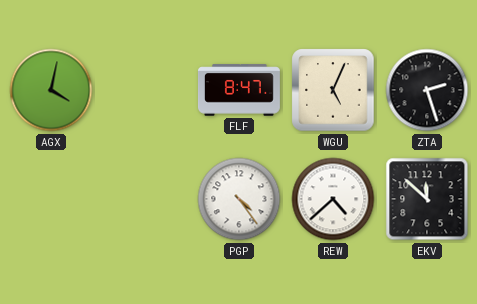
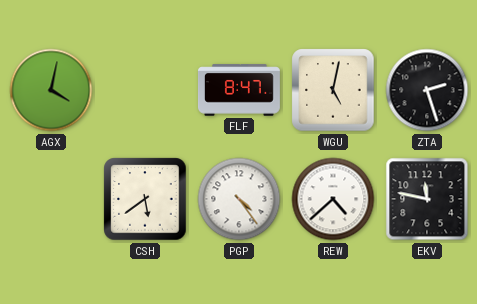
WGU: 5:04 -> 5:02 (333, 90)
CSH: none -> 5:39 (145, 199)
EKV: 11:52 -> 11:47 (427, 199)
